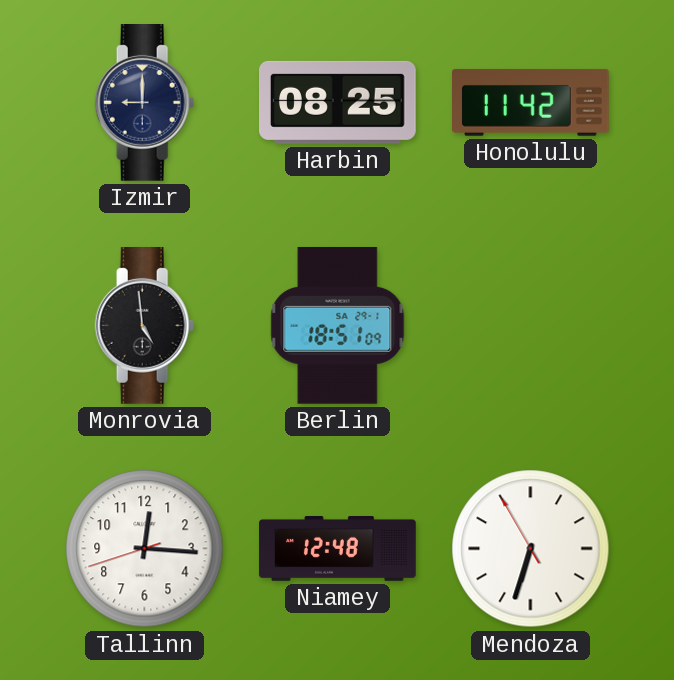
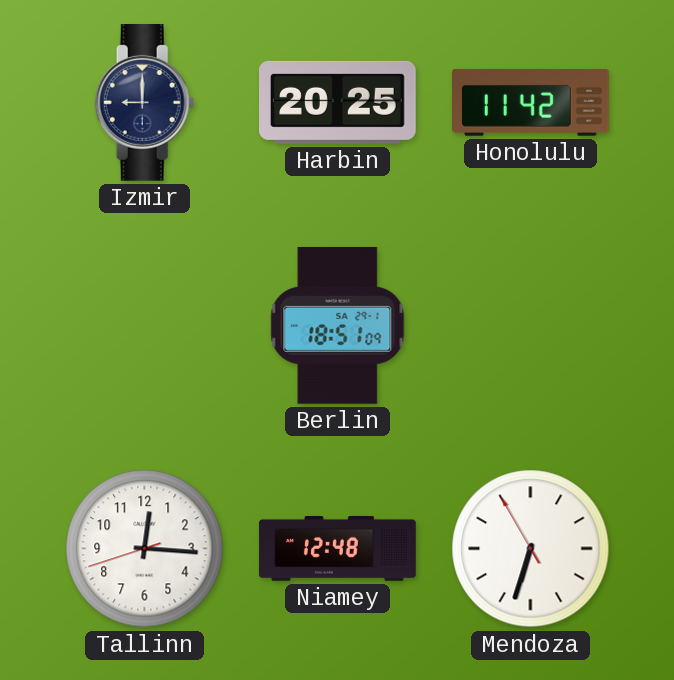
Harbin: 08:25 -> 20:25 (338, 102)
Monrovia: 4:59 -> none (145, 326)
